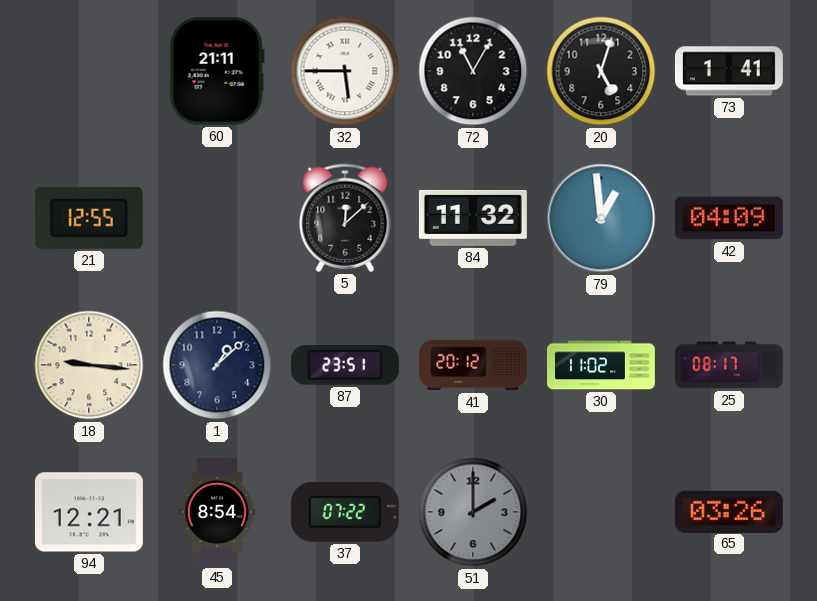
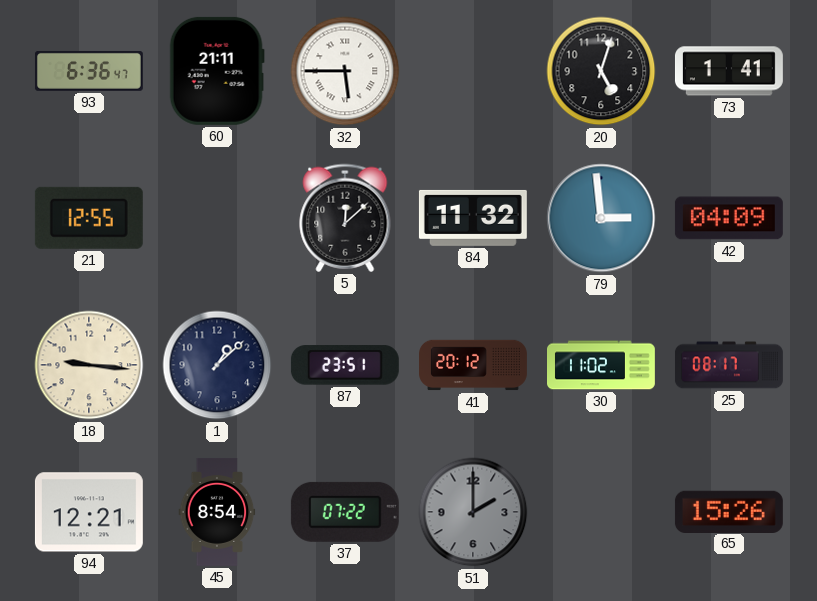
93: none -> 6:36 (89, 71)
72: 11:05 -> none (473, 71)
79: 12:59 -> 2:59 (601, 218)
65: 03:26 -> 15:26 (729, 511)
